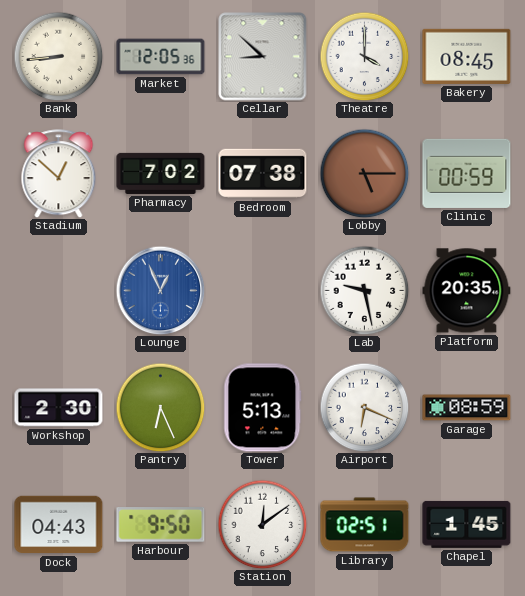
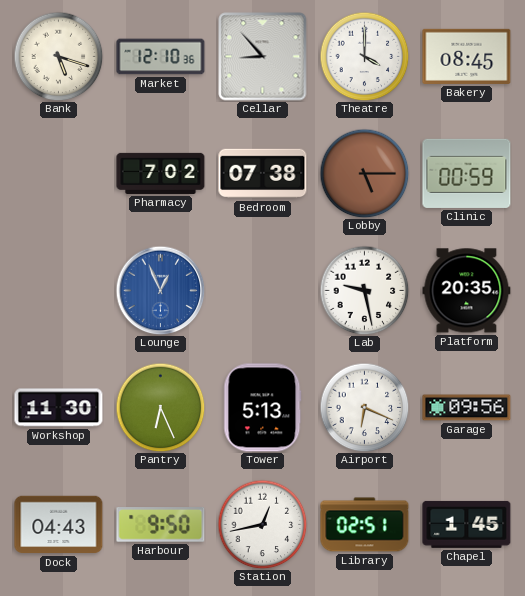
Bank: 8:44 -> 5:18 (58, 56)
Market: 12:05 -> 12:10 (161, 57)
Cellar: 8:52 -> 8:53 (263, 57)
Stadium: 12:52 -> none (59, 174)
Workshop: 2:30 -> 11:30 (59, 408)
Garage: 08:59 -> 09:56 (467, 408)
Station: 12:09 -> 12:43 (262, 524)
